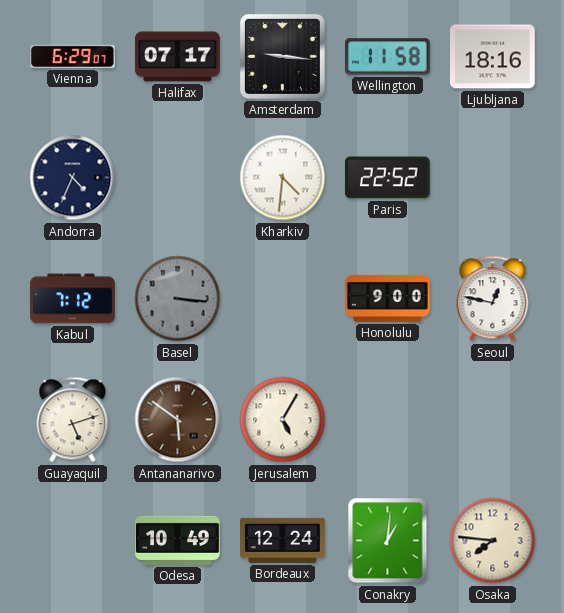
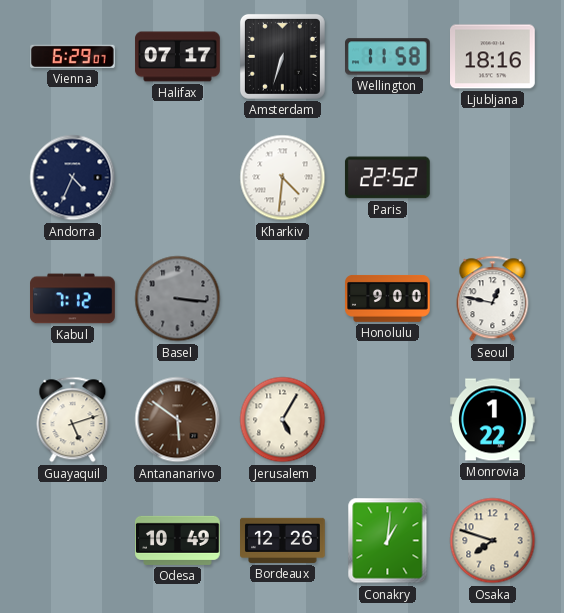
Amsterdam: 9:16 -> 6:33 (282, 56)
Monrovia: none -> 1:22 (493, 420)
Bordeaux: 12:24 -> 12:26 (283, 540)
Osaka: 7:46 -> 7:48 (493, 541)
